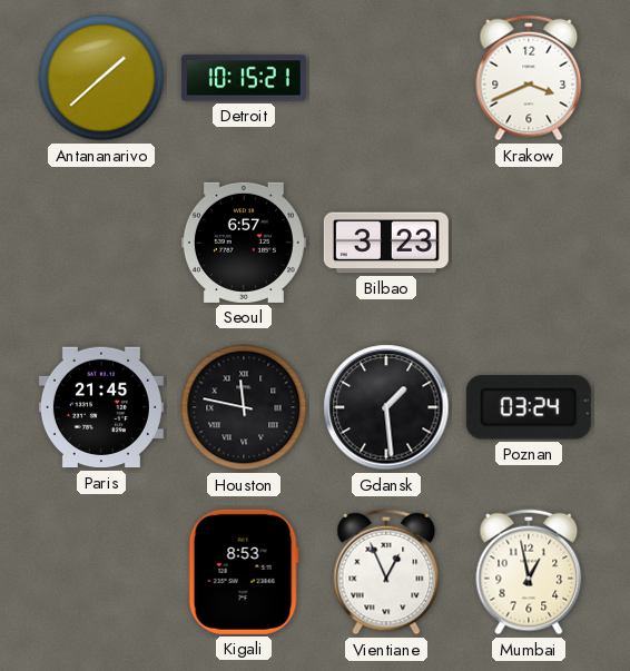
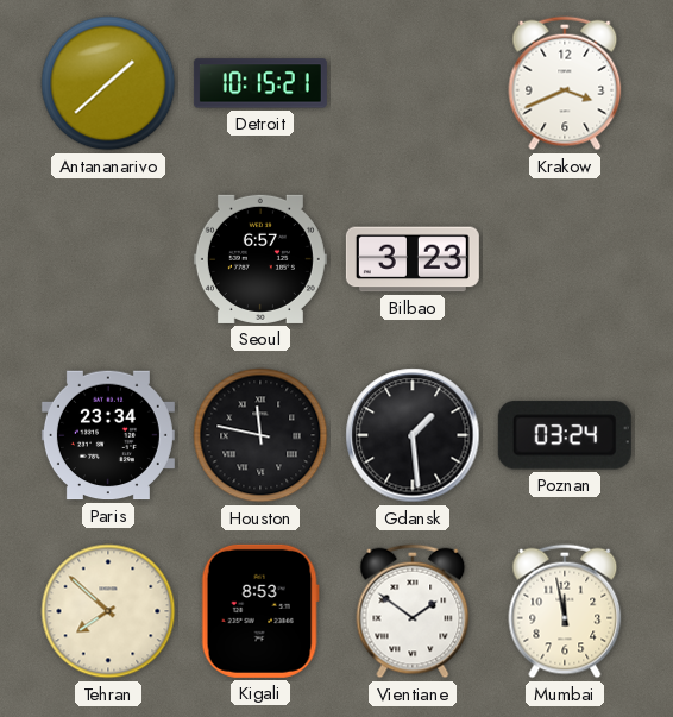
Paris: 21:45 -> 23:34 (108, 435)
Tehran: none -> 7:52 (108, 611)
Vientiane: 12:56 -> 1:51 (413, 611)
Mumbai: 12:58 -> 11:58 (565, 611)
